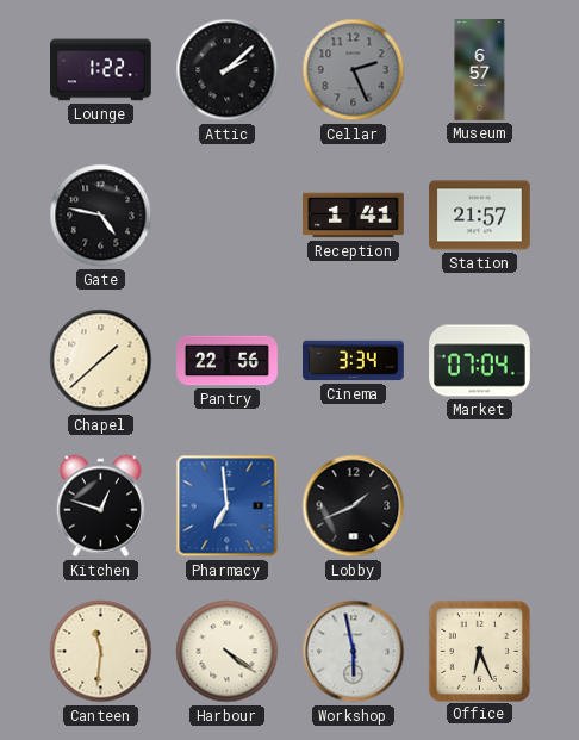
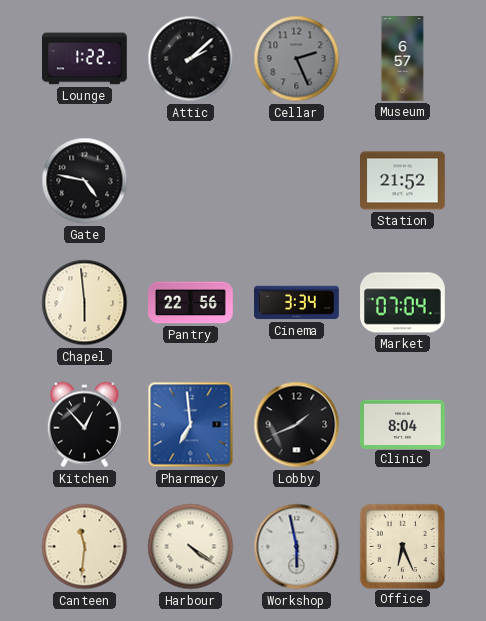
Reception: 1:41 -> none (354, 216)
Station: 21:57 -> 21:52 (403, 181)
Chapel: 1:38 -> 5:59 (85, 303)
Kitchen: 12:48 -> 12:53 (84, 425)
Clinic: none -> 8:04 (403, 424)
